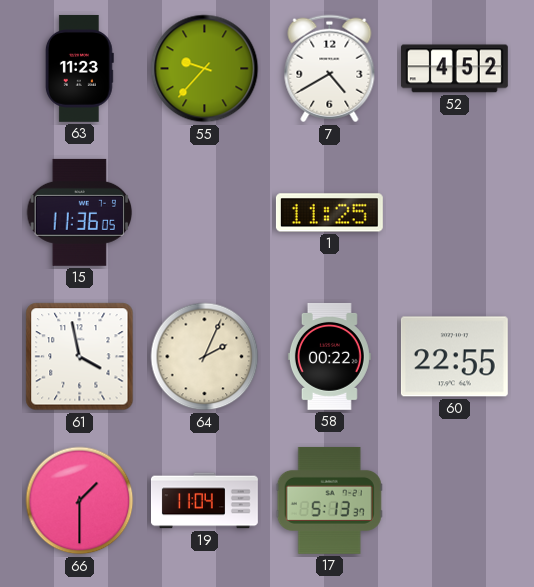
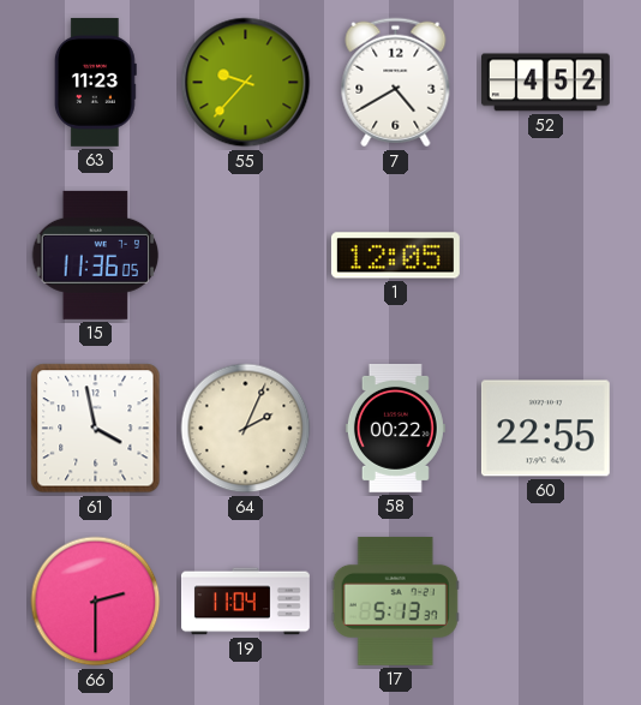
1: 11:25 -> 12:05 (395, 256)
66: 1:30 -> 2:30 (96, 602)
